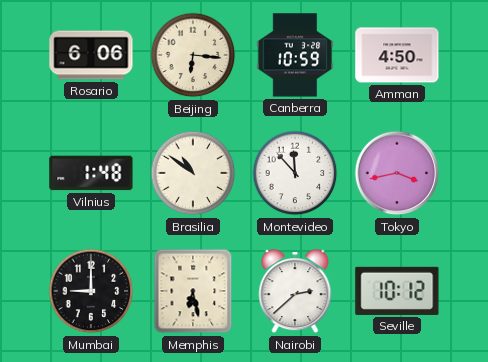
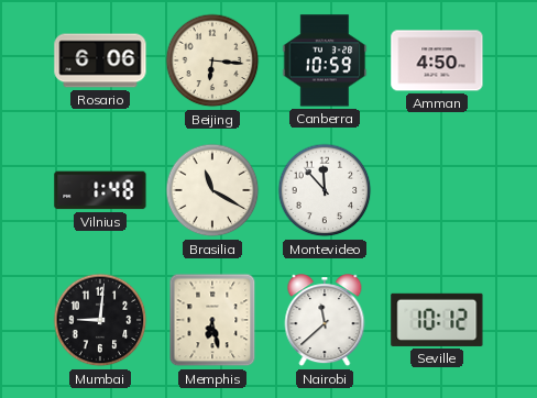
Brasilia: 10:51 -> 11:20 (212, 190)
Tokyo: 3:43 -> none (397, 173)
Mumbai: 9:00 -> 9:01 (100, 320)
Nairobi: 2:38 -> 11:38 (325, 321)
